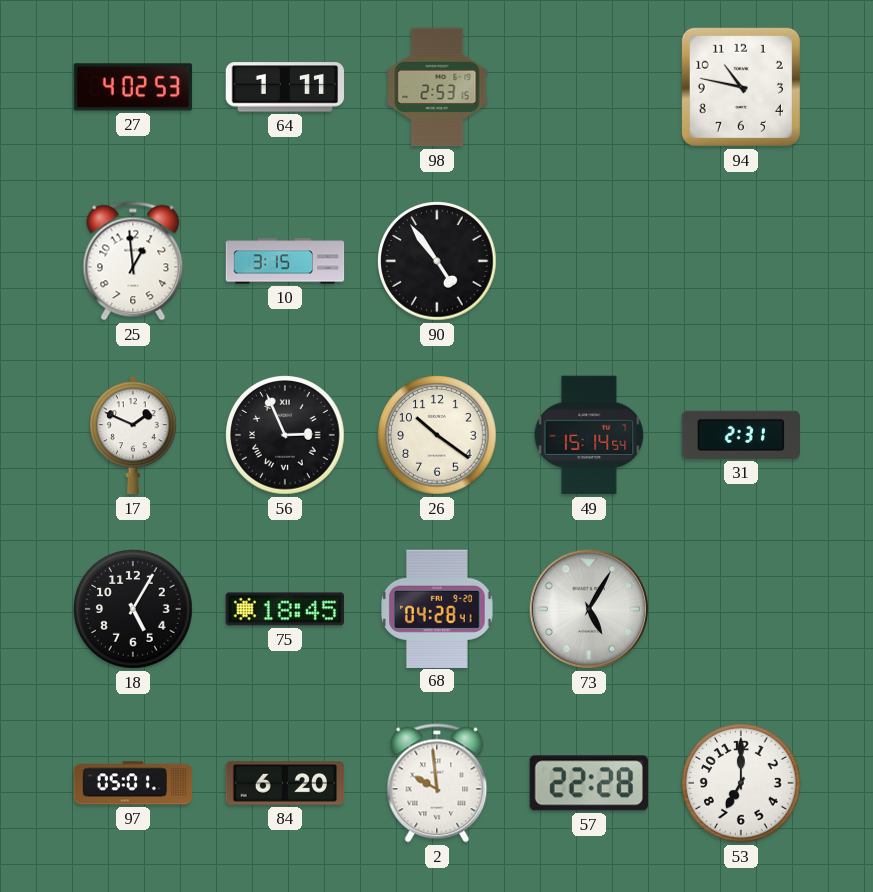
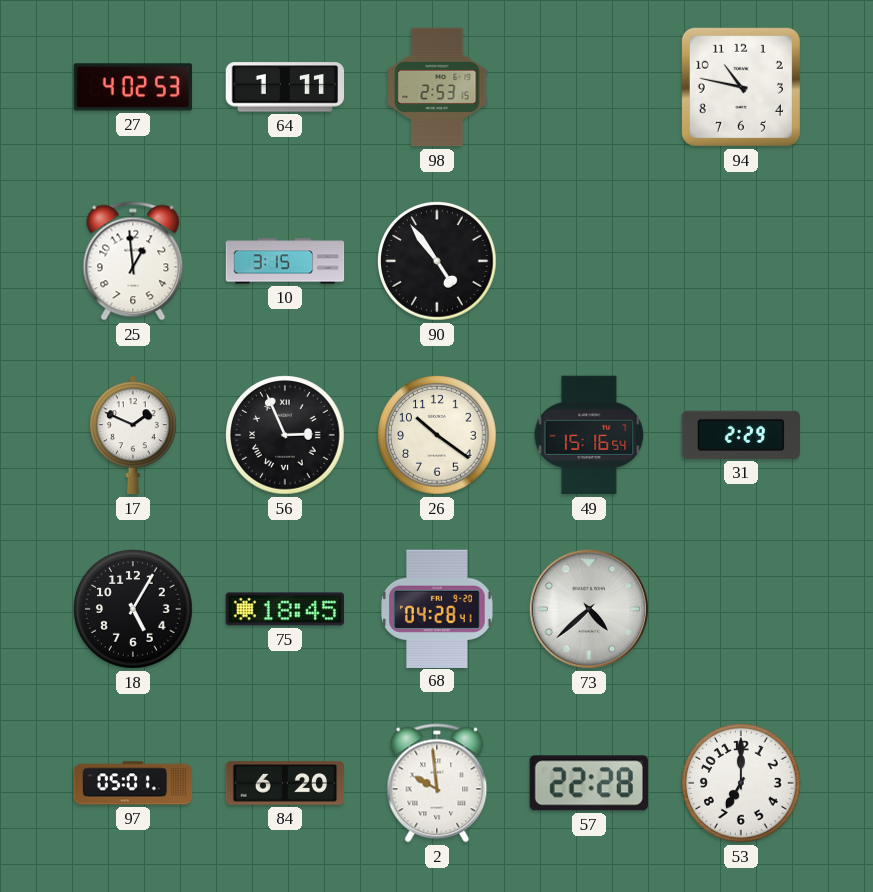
49: 15:14 -> 15:16 (589, 435)
31: 2:31 -> 2:29 (740, 435)
73: 5:05 -> 4:38 (589, 609)
